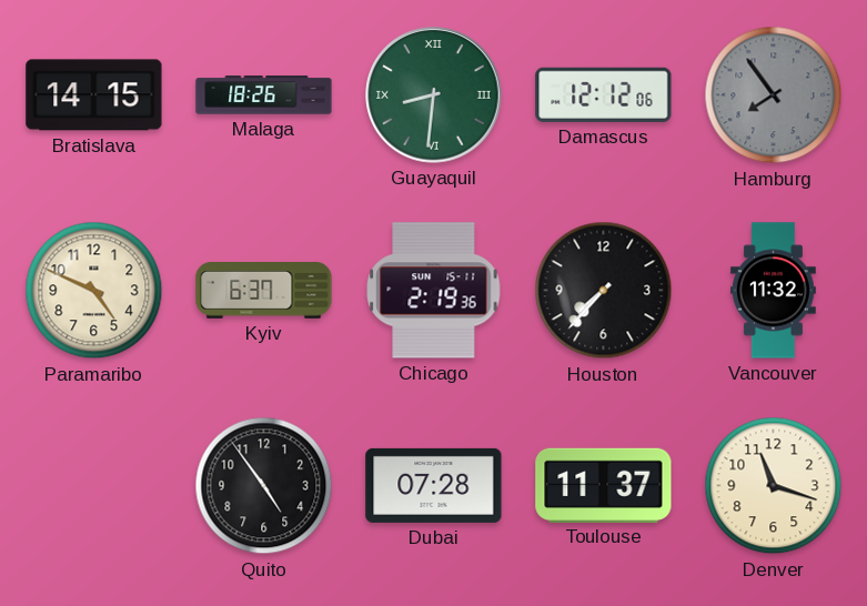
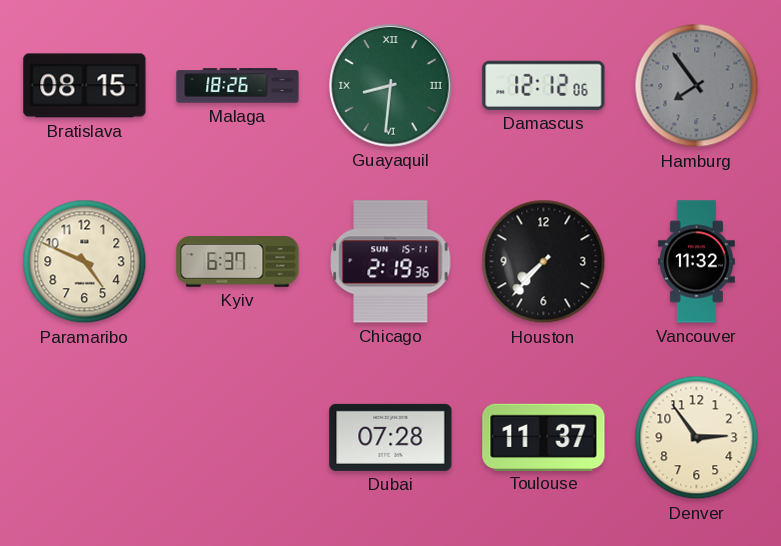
Bratislava: 14:15 -> 08:15 (85, 86)
Quito: 4:54 -> none (264, 486)
Denver: 11:18 -> 2:54 (697, 438)
